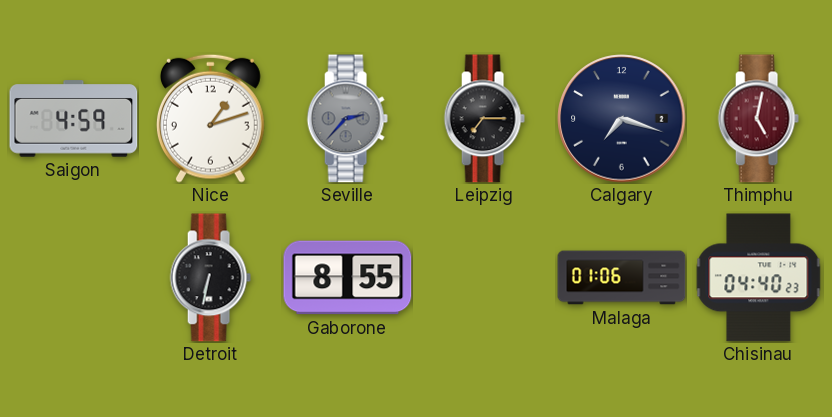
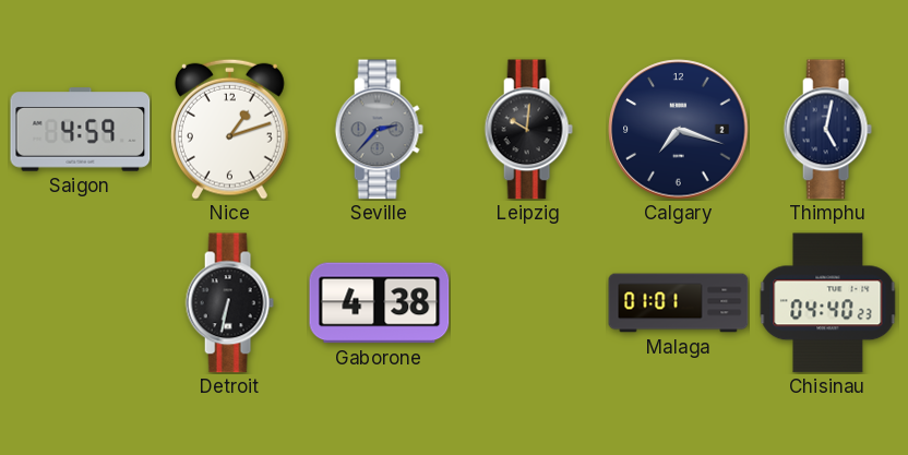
Leipzig: 7:15 -> 10:01 (528, 130)
Thimphu dial: burgundy -> navy (827, 130)
Gaborone: 8:55 -> 4:38 (380, 303)
Malaga: 01:06 -> 01:01 (679, 303)
